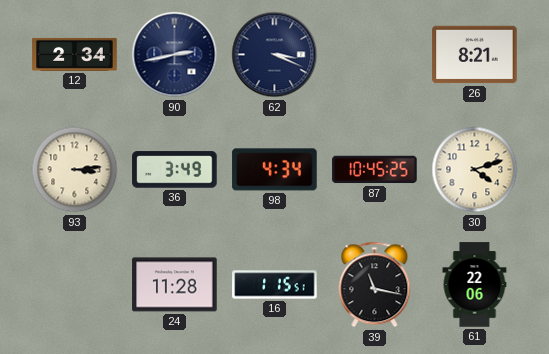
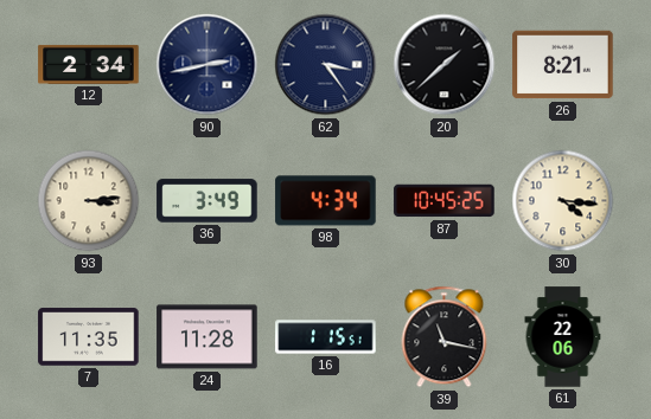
62: 3:19 -> 3:24 (326, 65)
20: none -> 1:38 (445, 65)
30: 4:12 -> 4:16 (563, 201)
7: none -> 11:35 (89, 337)
